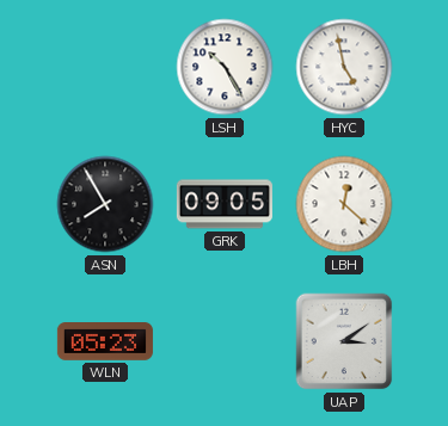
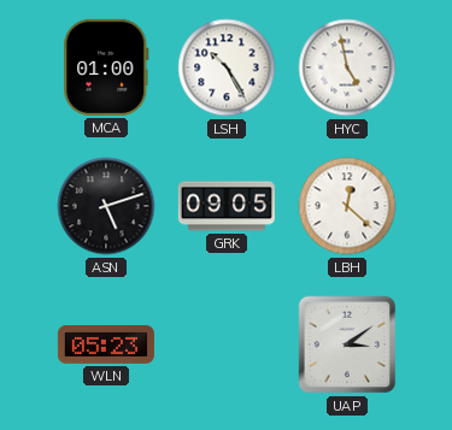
MCA: none -> 01:00 (106, 67)
ASN: 7:55 -> 5:12 (106, 206)
